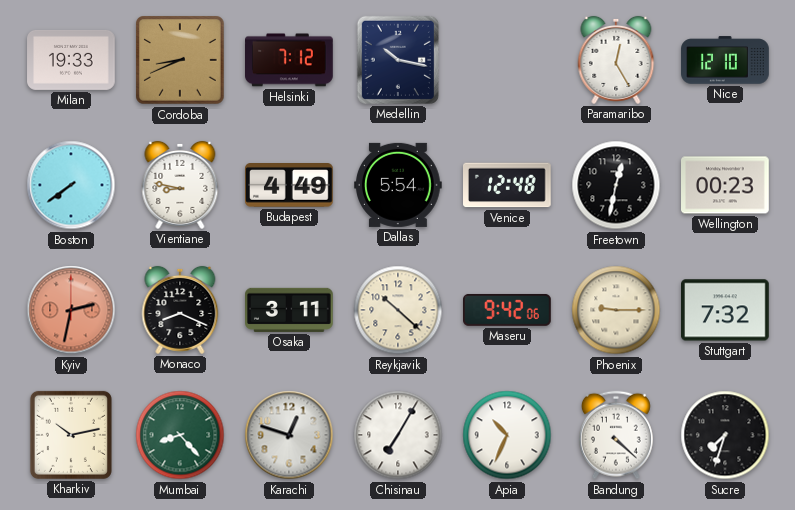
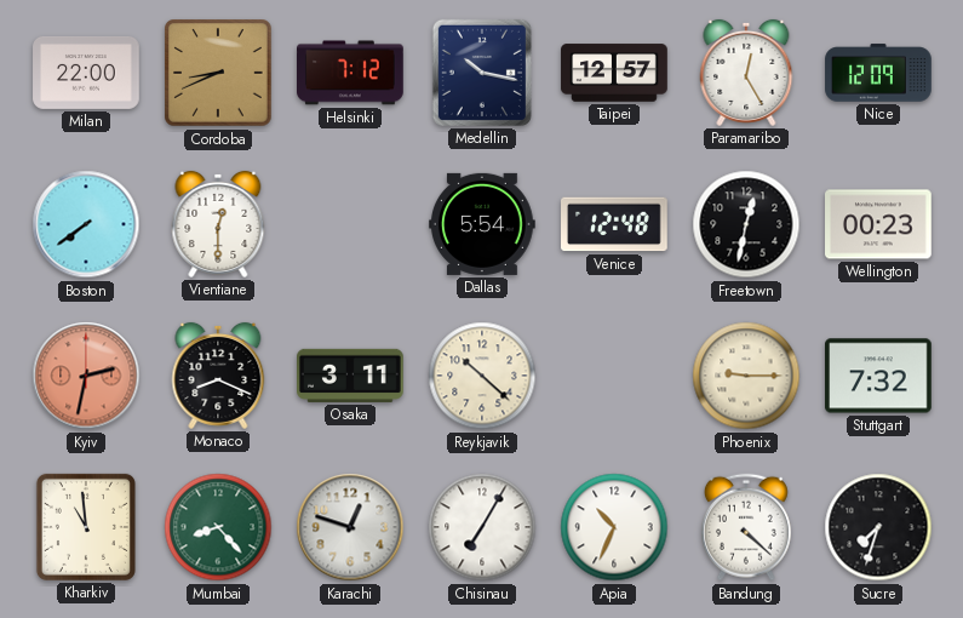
Milan: 19:33 -> 22:00 (86, 73)
Taipei: none -> 12:57 (614, 73)
Nice: 12:10 -> 12:09 (878, 73)
Vientiane: 8:47 -> 12:30 (218, 224)
Budapest: 4:49 -> none (290, 186)
Maseru: 9:42 -> none (508, 310)
Kharkiv: 10:13 -> 10:59 (86, 527)
